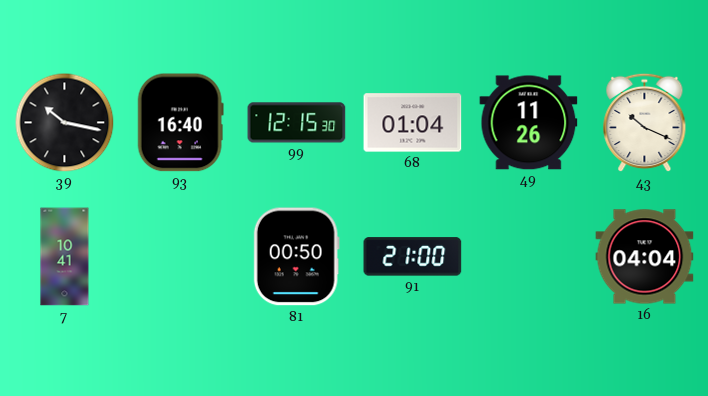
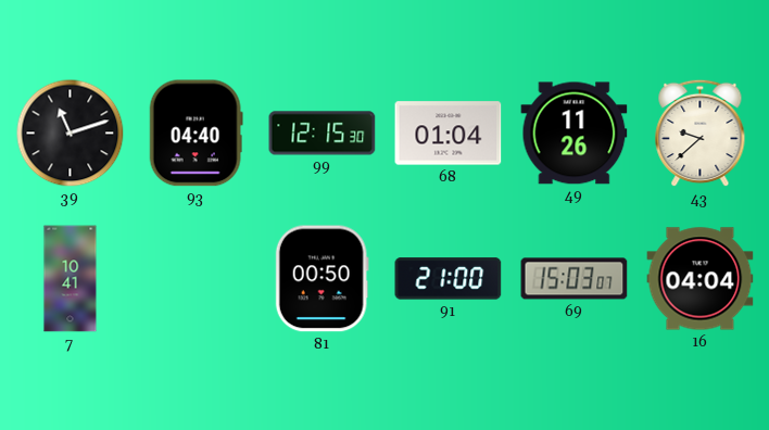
39: 10:17 -> 11:12 (71, 134)
93: 16:40 -> 04:40 (196, 134)
43: 10:19 -> 9:38 (701, 134)
69: none -> 15:03 (575, 279)
